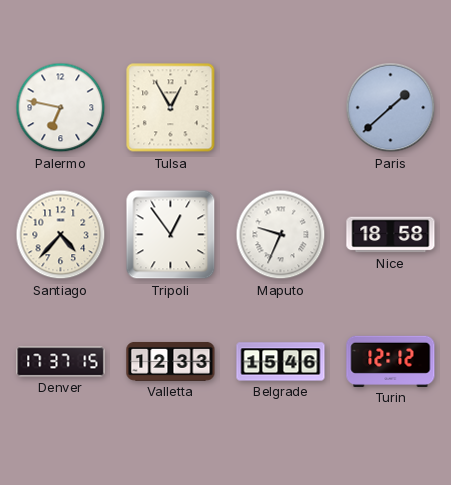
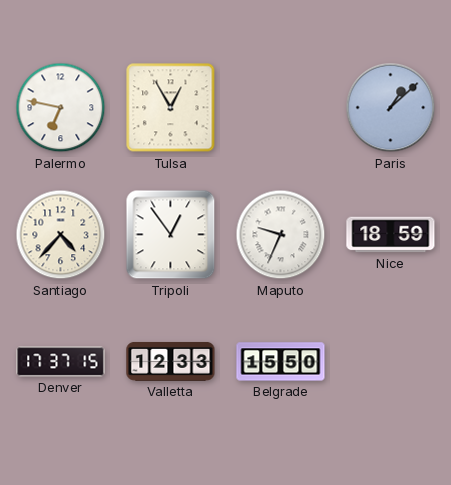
Paris: 1:38 -> 1:08 (391, 108)
Nice: 18:58 -> 18:59 (391, 235)
Belgrade: 15:46 -> 15:50 (281, 362)
Turin: 12:12 -> none (391, 361)
